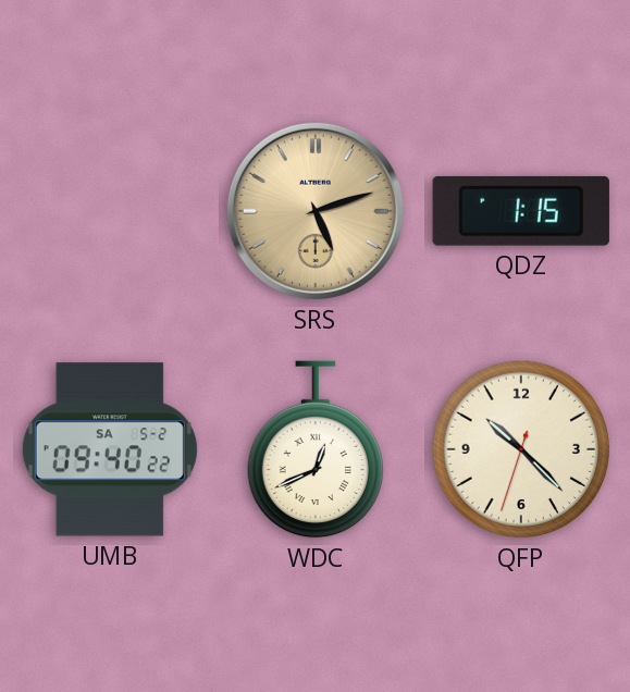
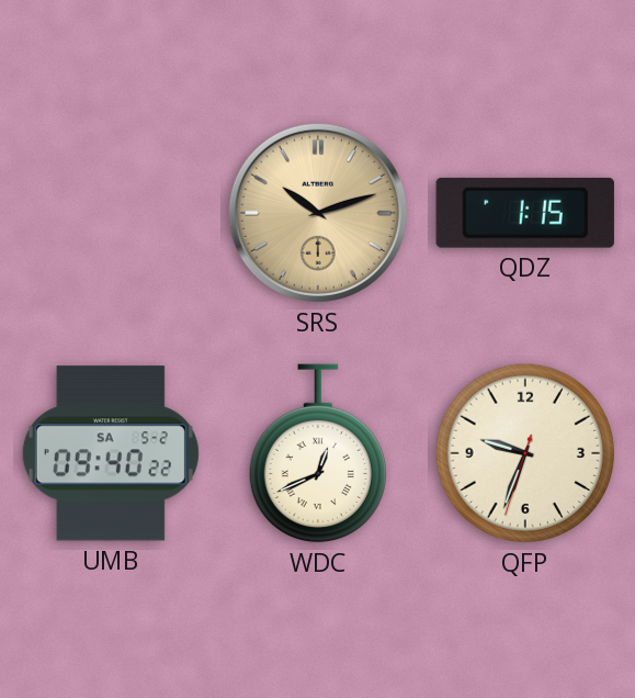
SRS: 5:12 -> 10:12 (318, 213)
QFP: 10:22 -> 9:33 (525, 453)
